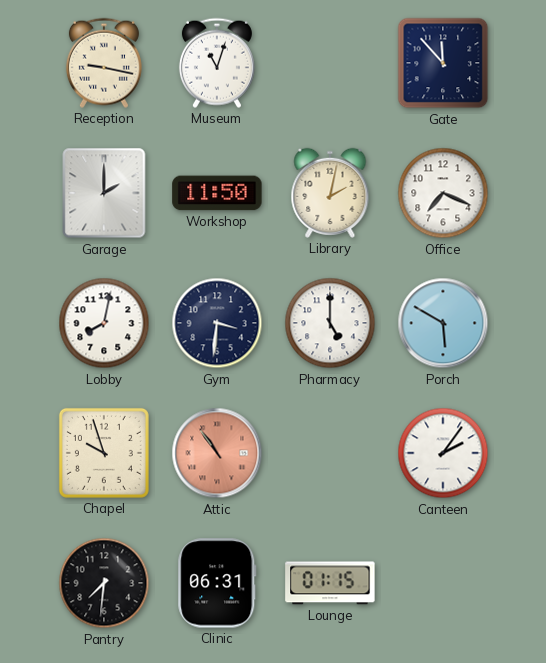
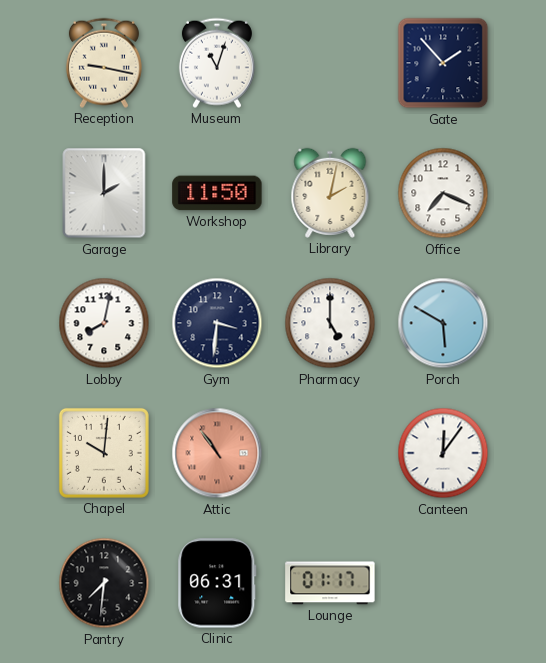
Gate: 11:53 -> 1:53 (443, 63)
Chapel: 9:57 -> 10:01 (104, 453)
Canteen: 2:06 -> 12:06 (443, 453)
Lounge: 01:15 -> 01:17 (330, 583)
